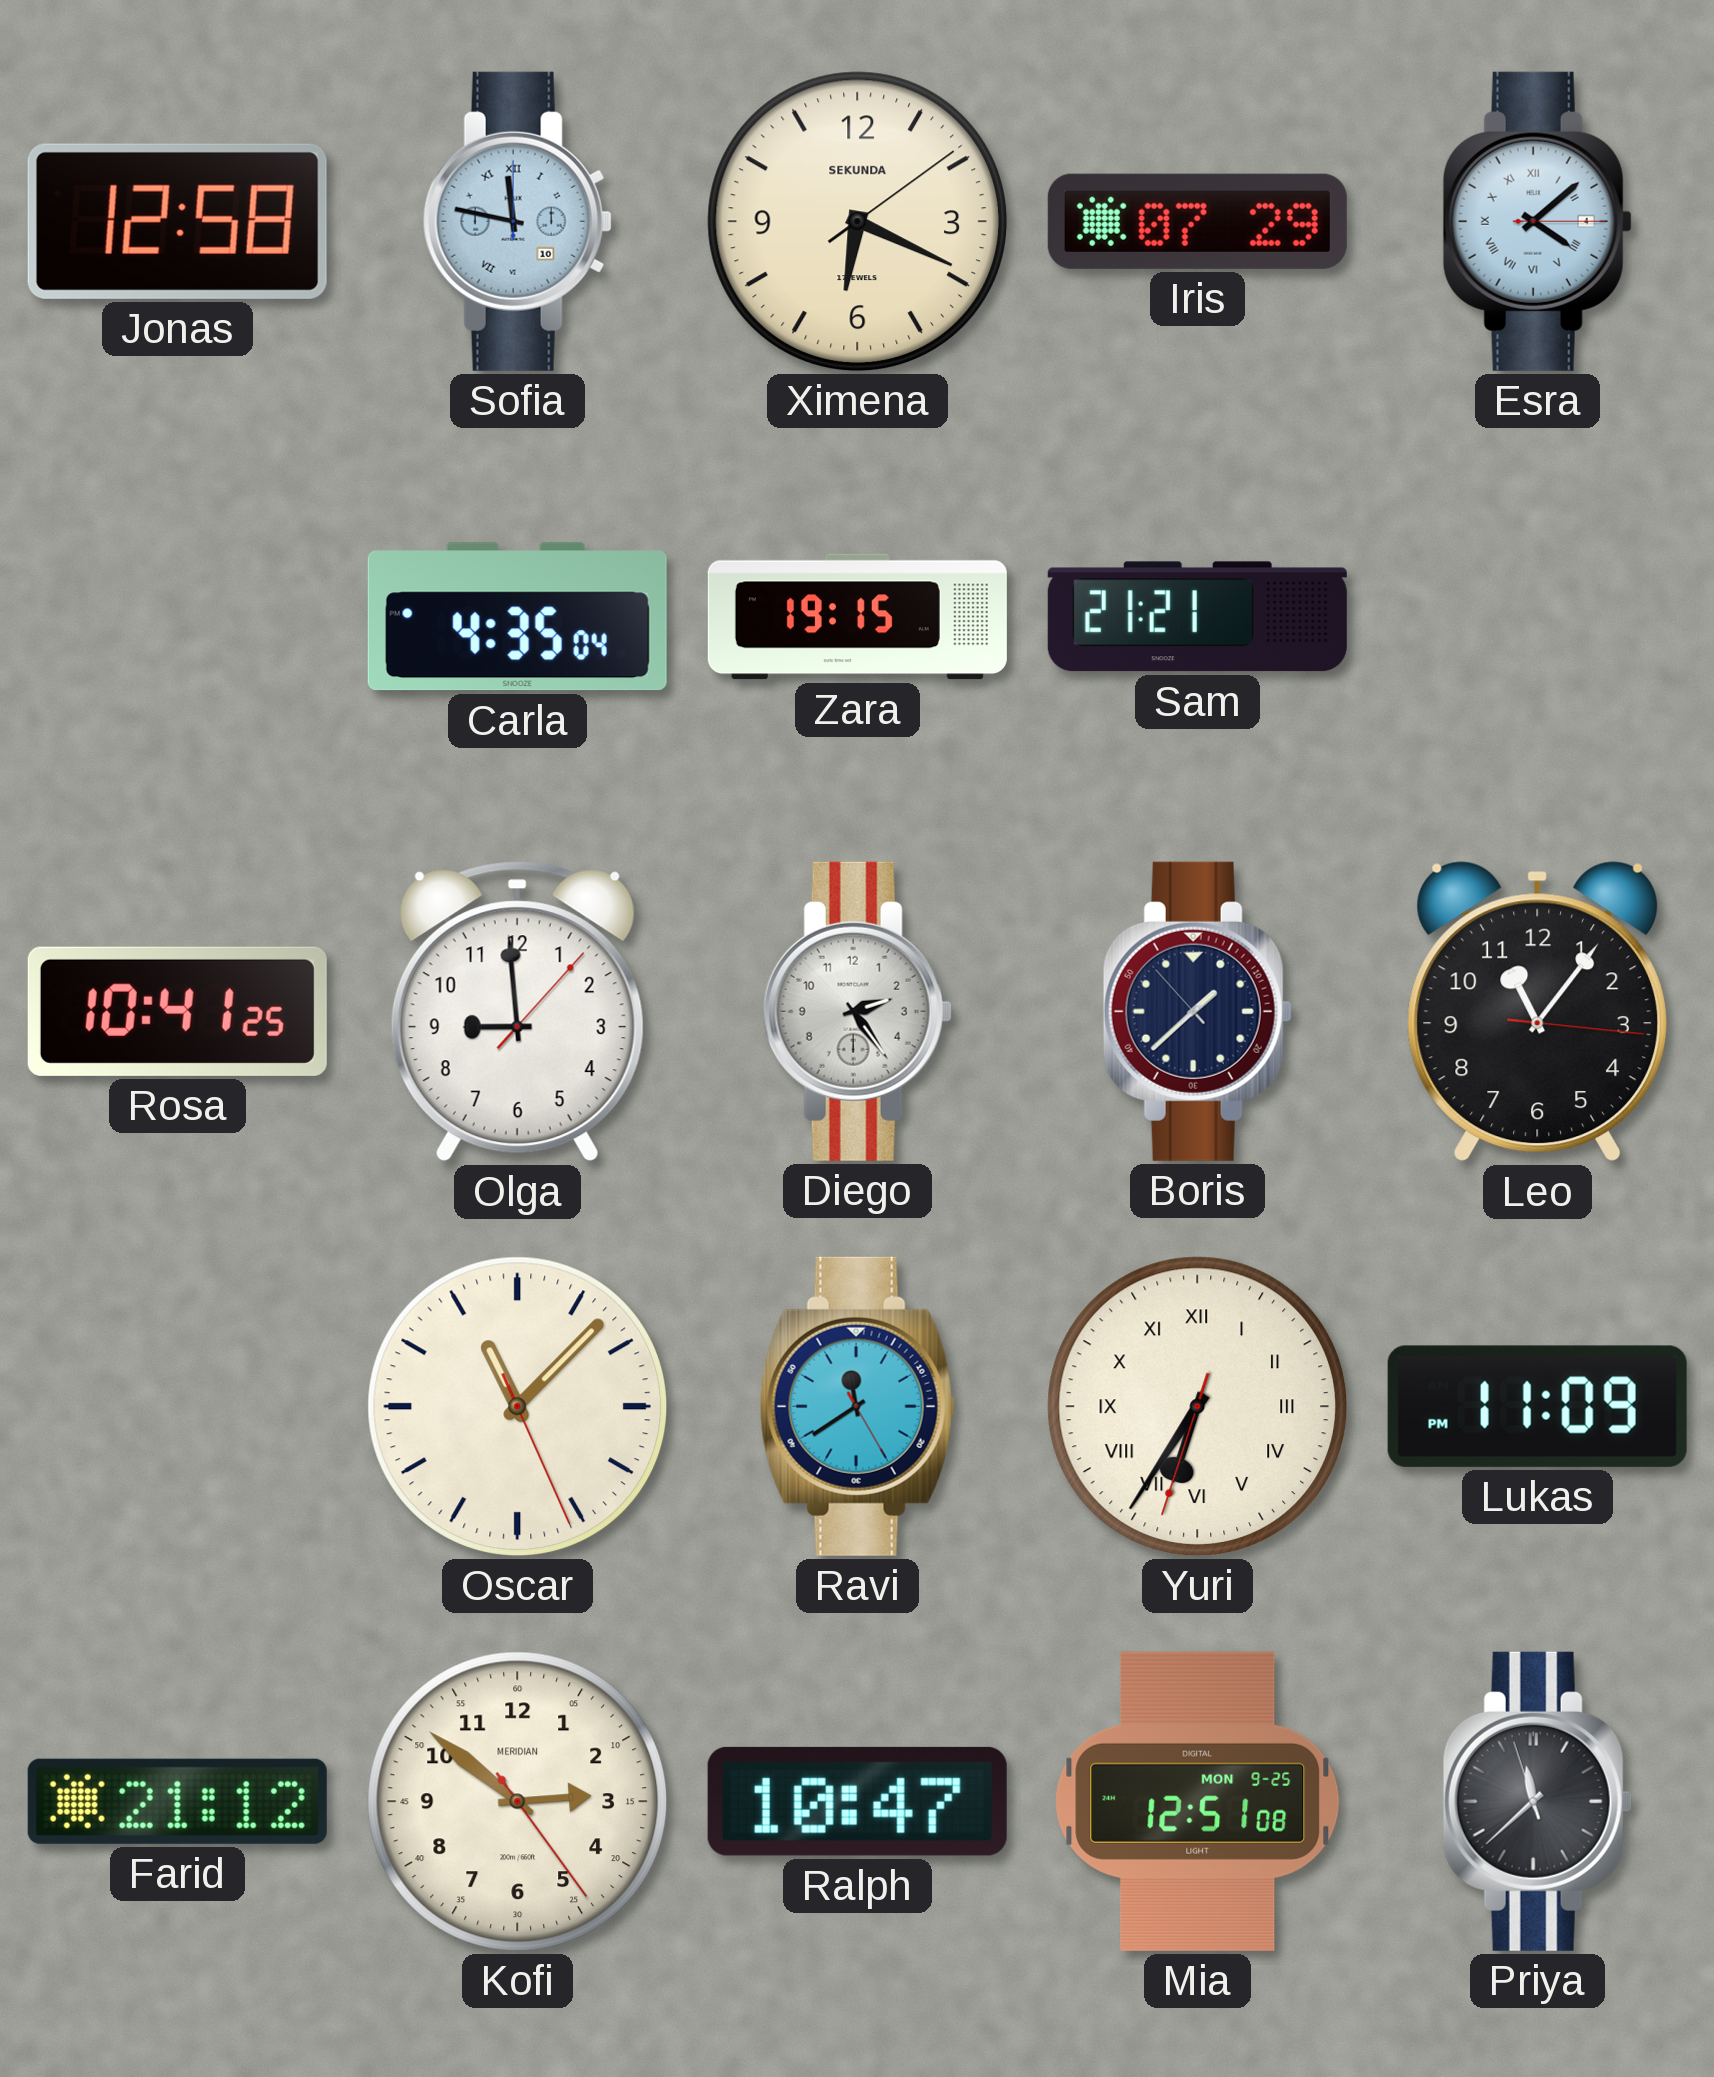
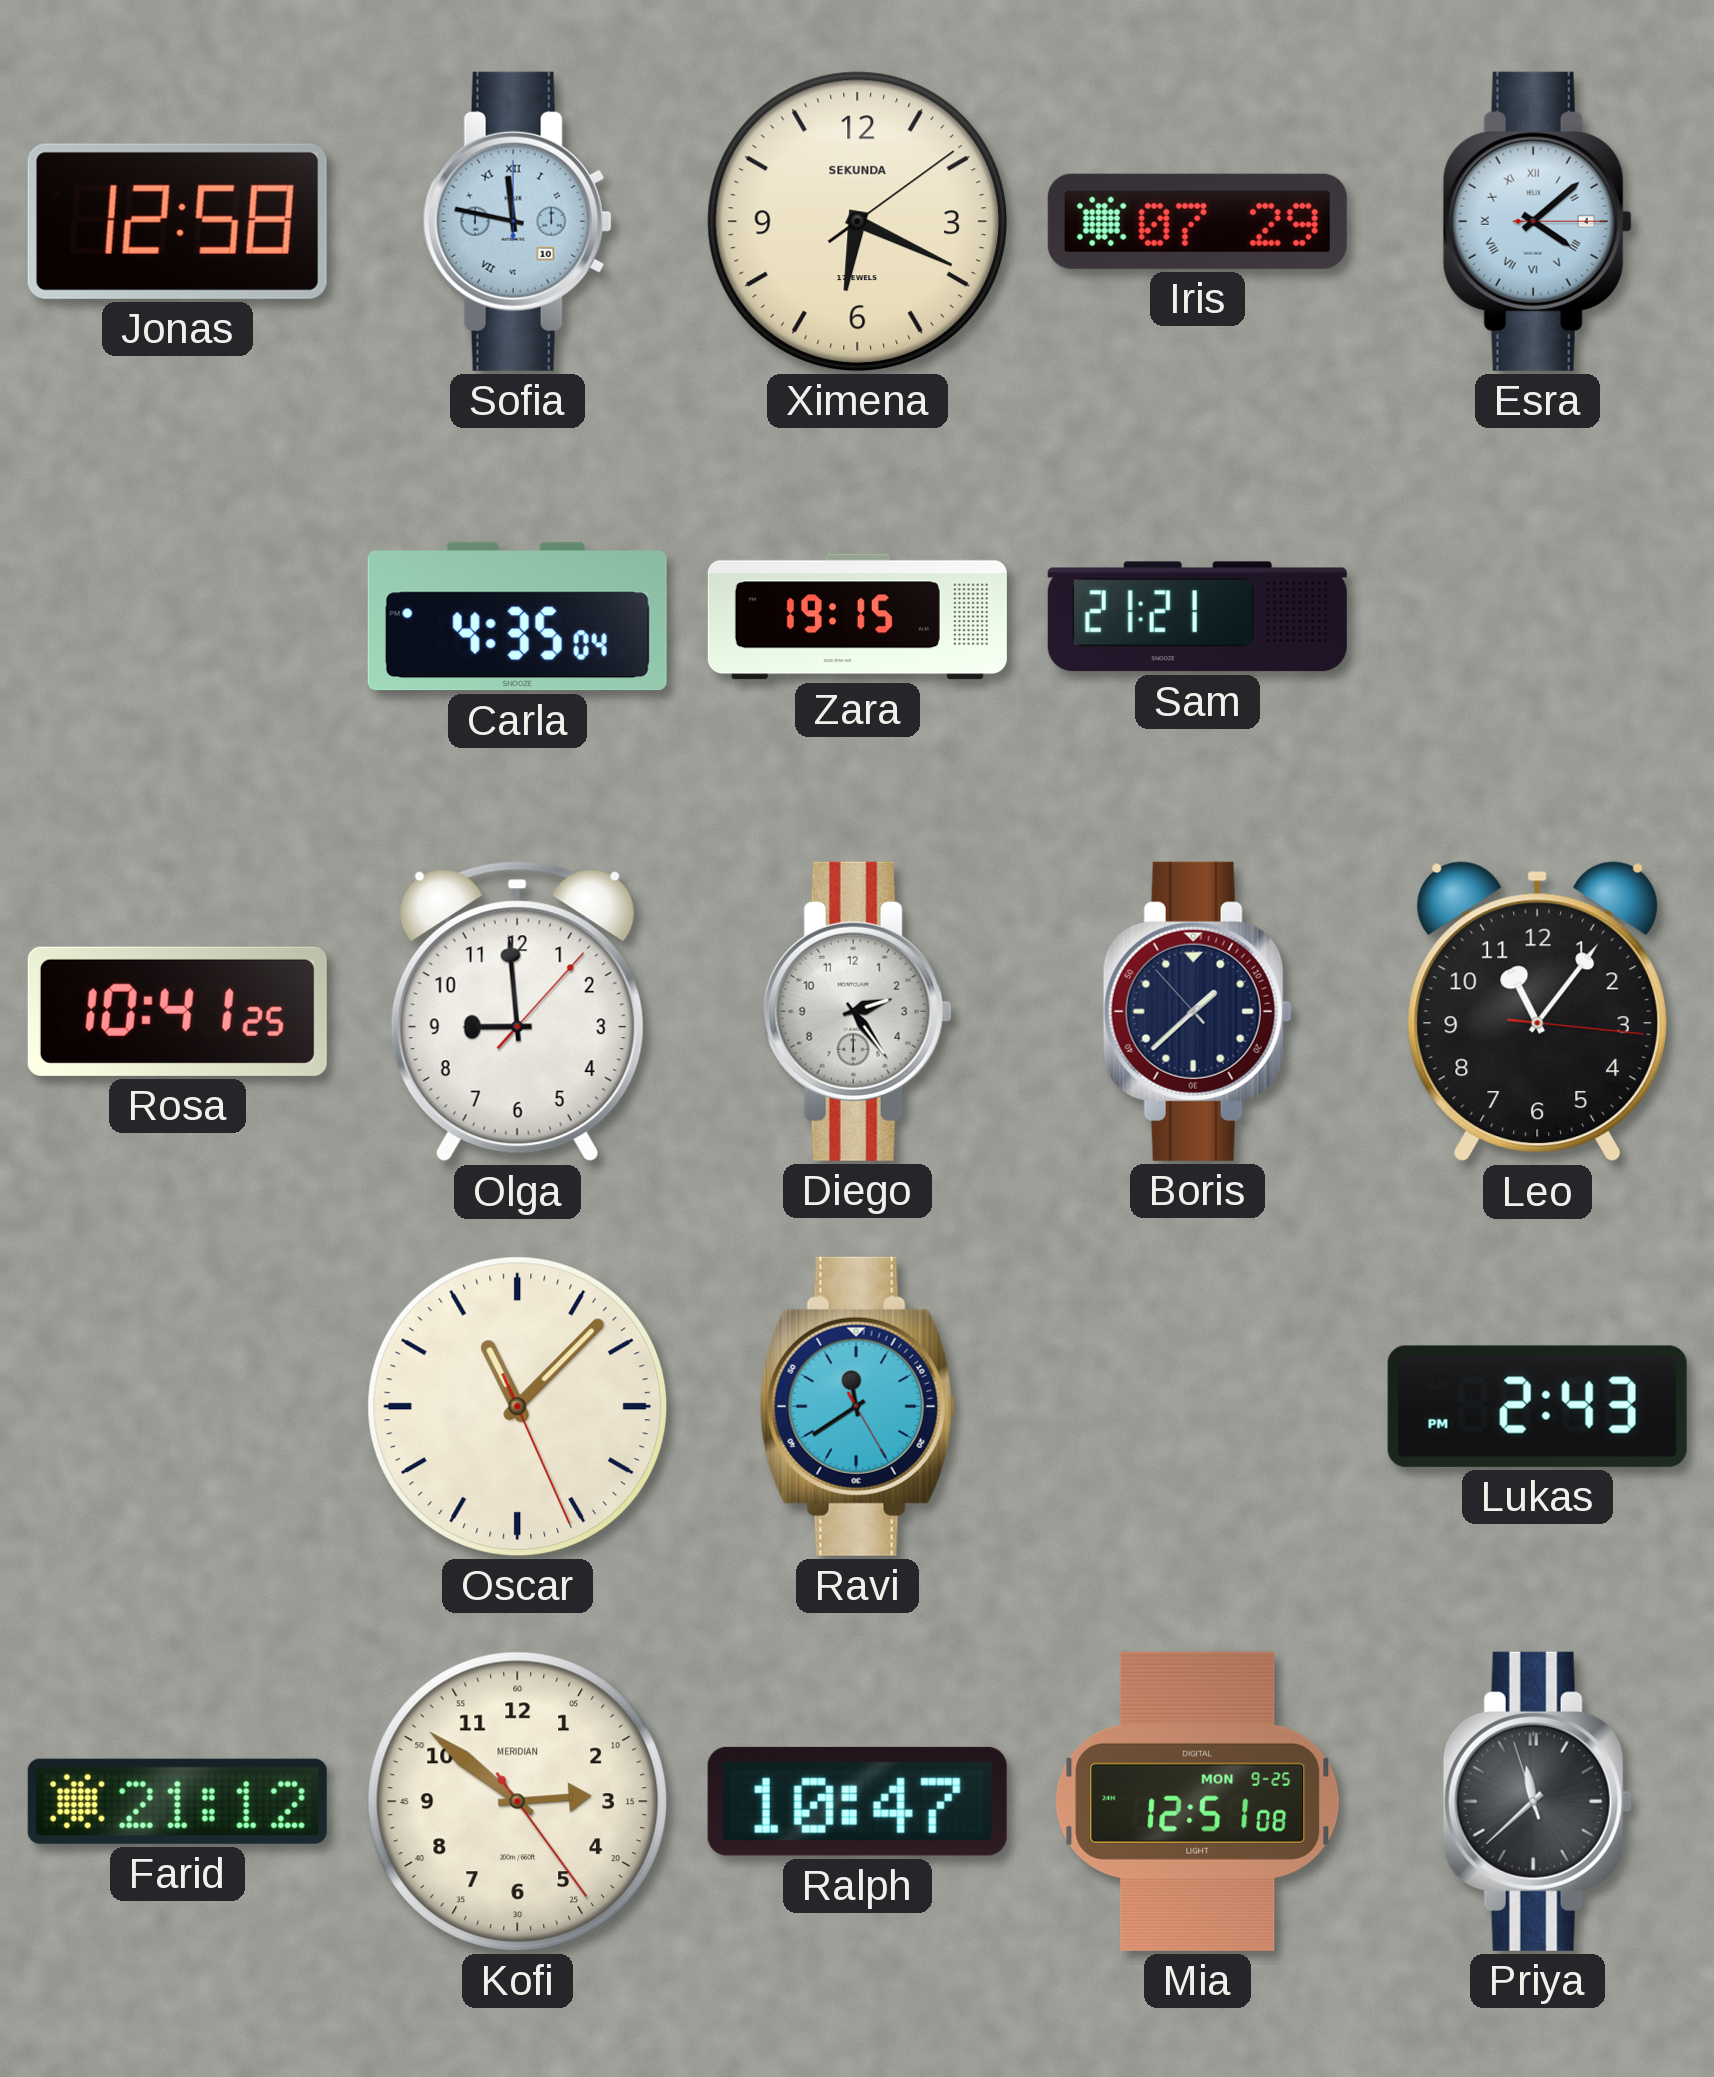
Yuri: 6:35 -> none (1197, 1406)
Lukas: 11:09 -> 2:43 (1537, 1406)
